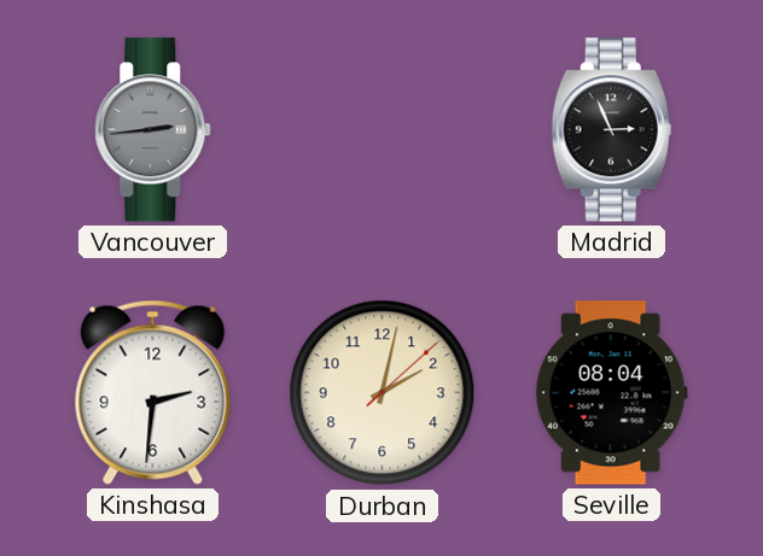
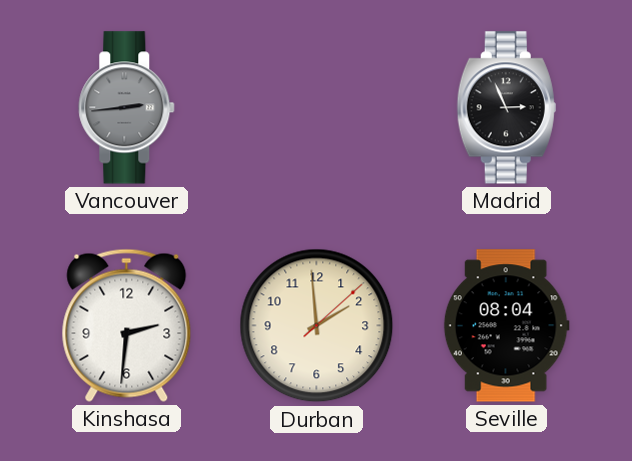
Durban: 2:02 -> 1:59 (317, 326)
